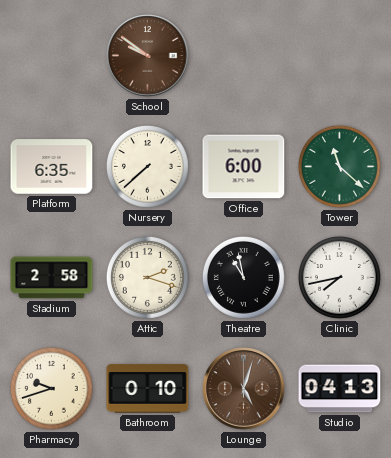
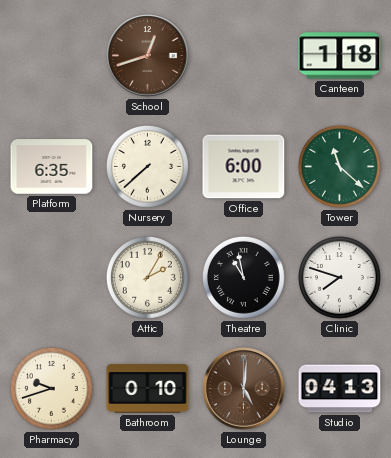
School: 9:51 -> 12:42 (148, 56)
Canteen: none -> 1:18 (340, 56)
Stadium: 2:58 -> none (52, 278)
Attic: 2:18 -> 2:05 (147, 277)
Clinic: 7:43 -> 7:48 (339, 277)
Lounge: 5:03 -> 5:01 (244, 389)
